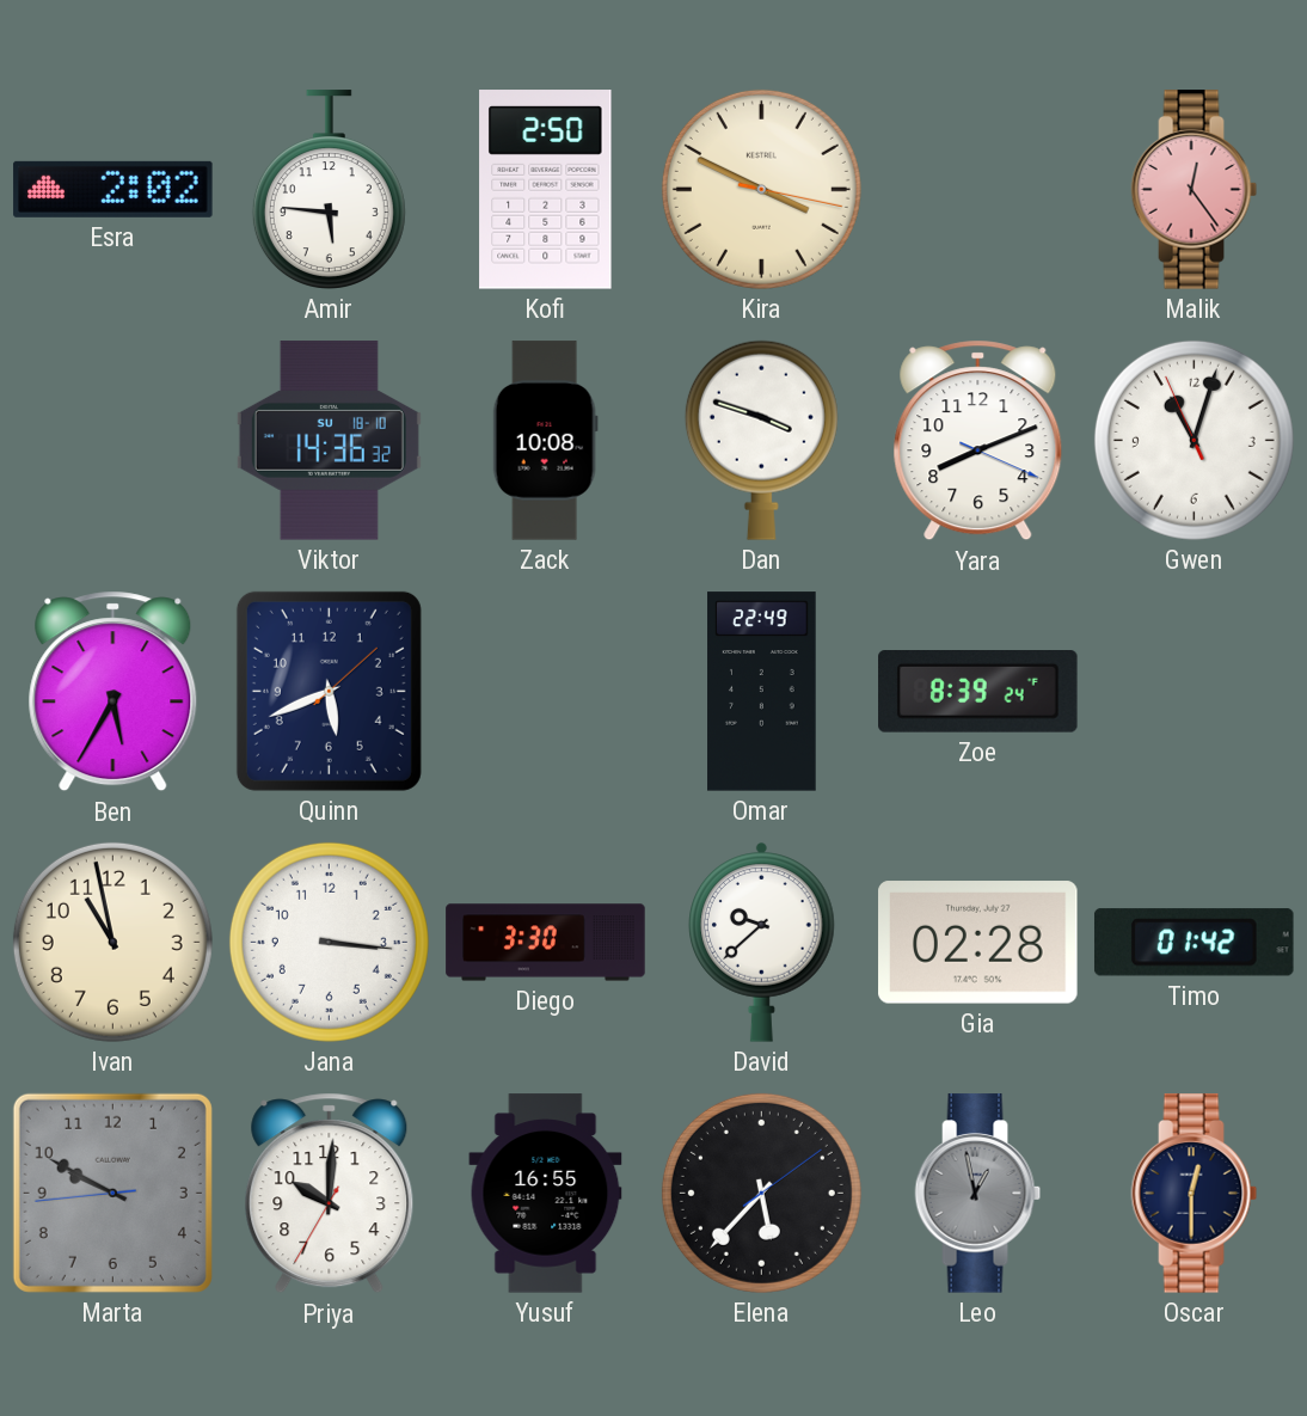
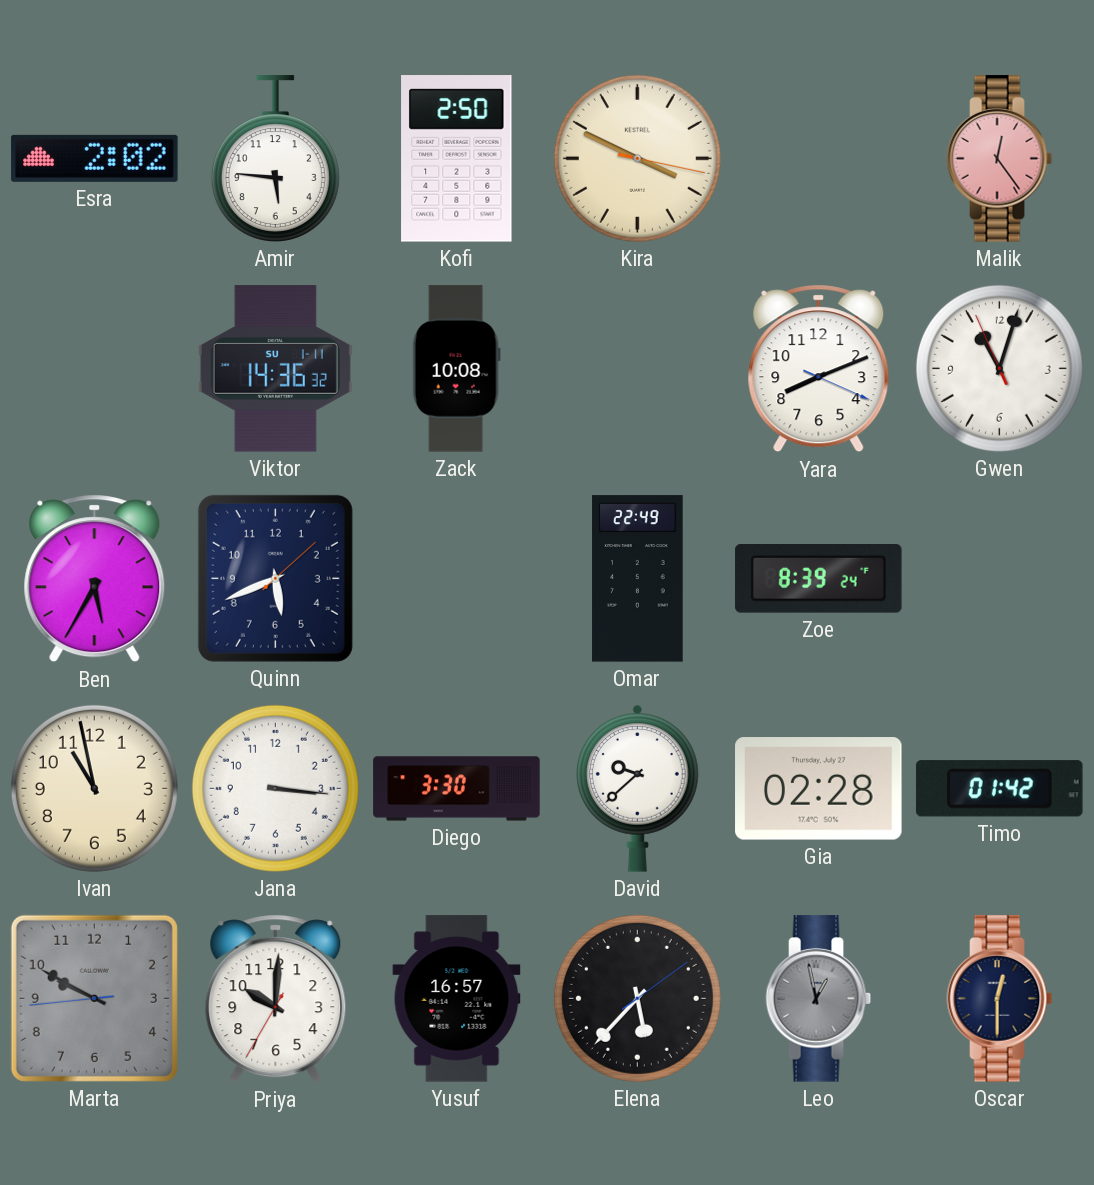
Viktor date: SU 18-10 -> SU 1-11 (275, 369)
Dan: 3:48 -> none (761, 440)
Yusuf: 16:55 -> 16:57 (457, 999)
